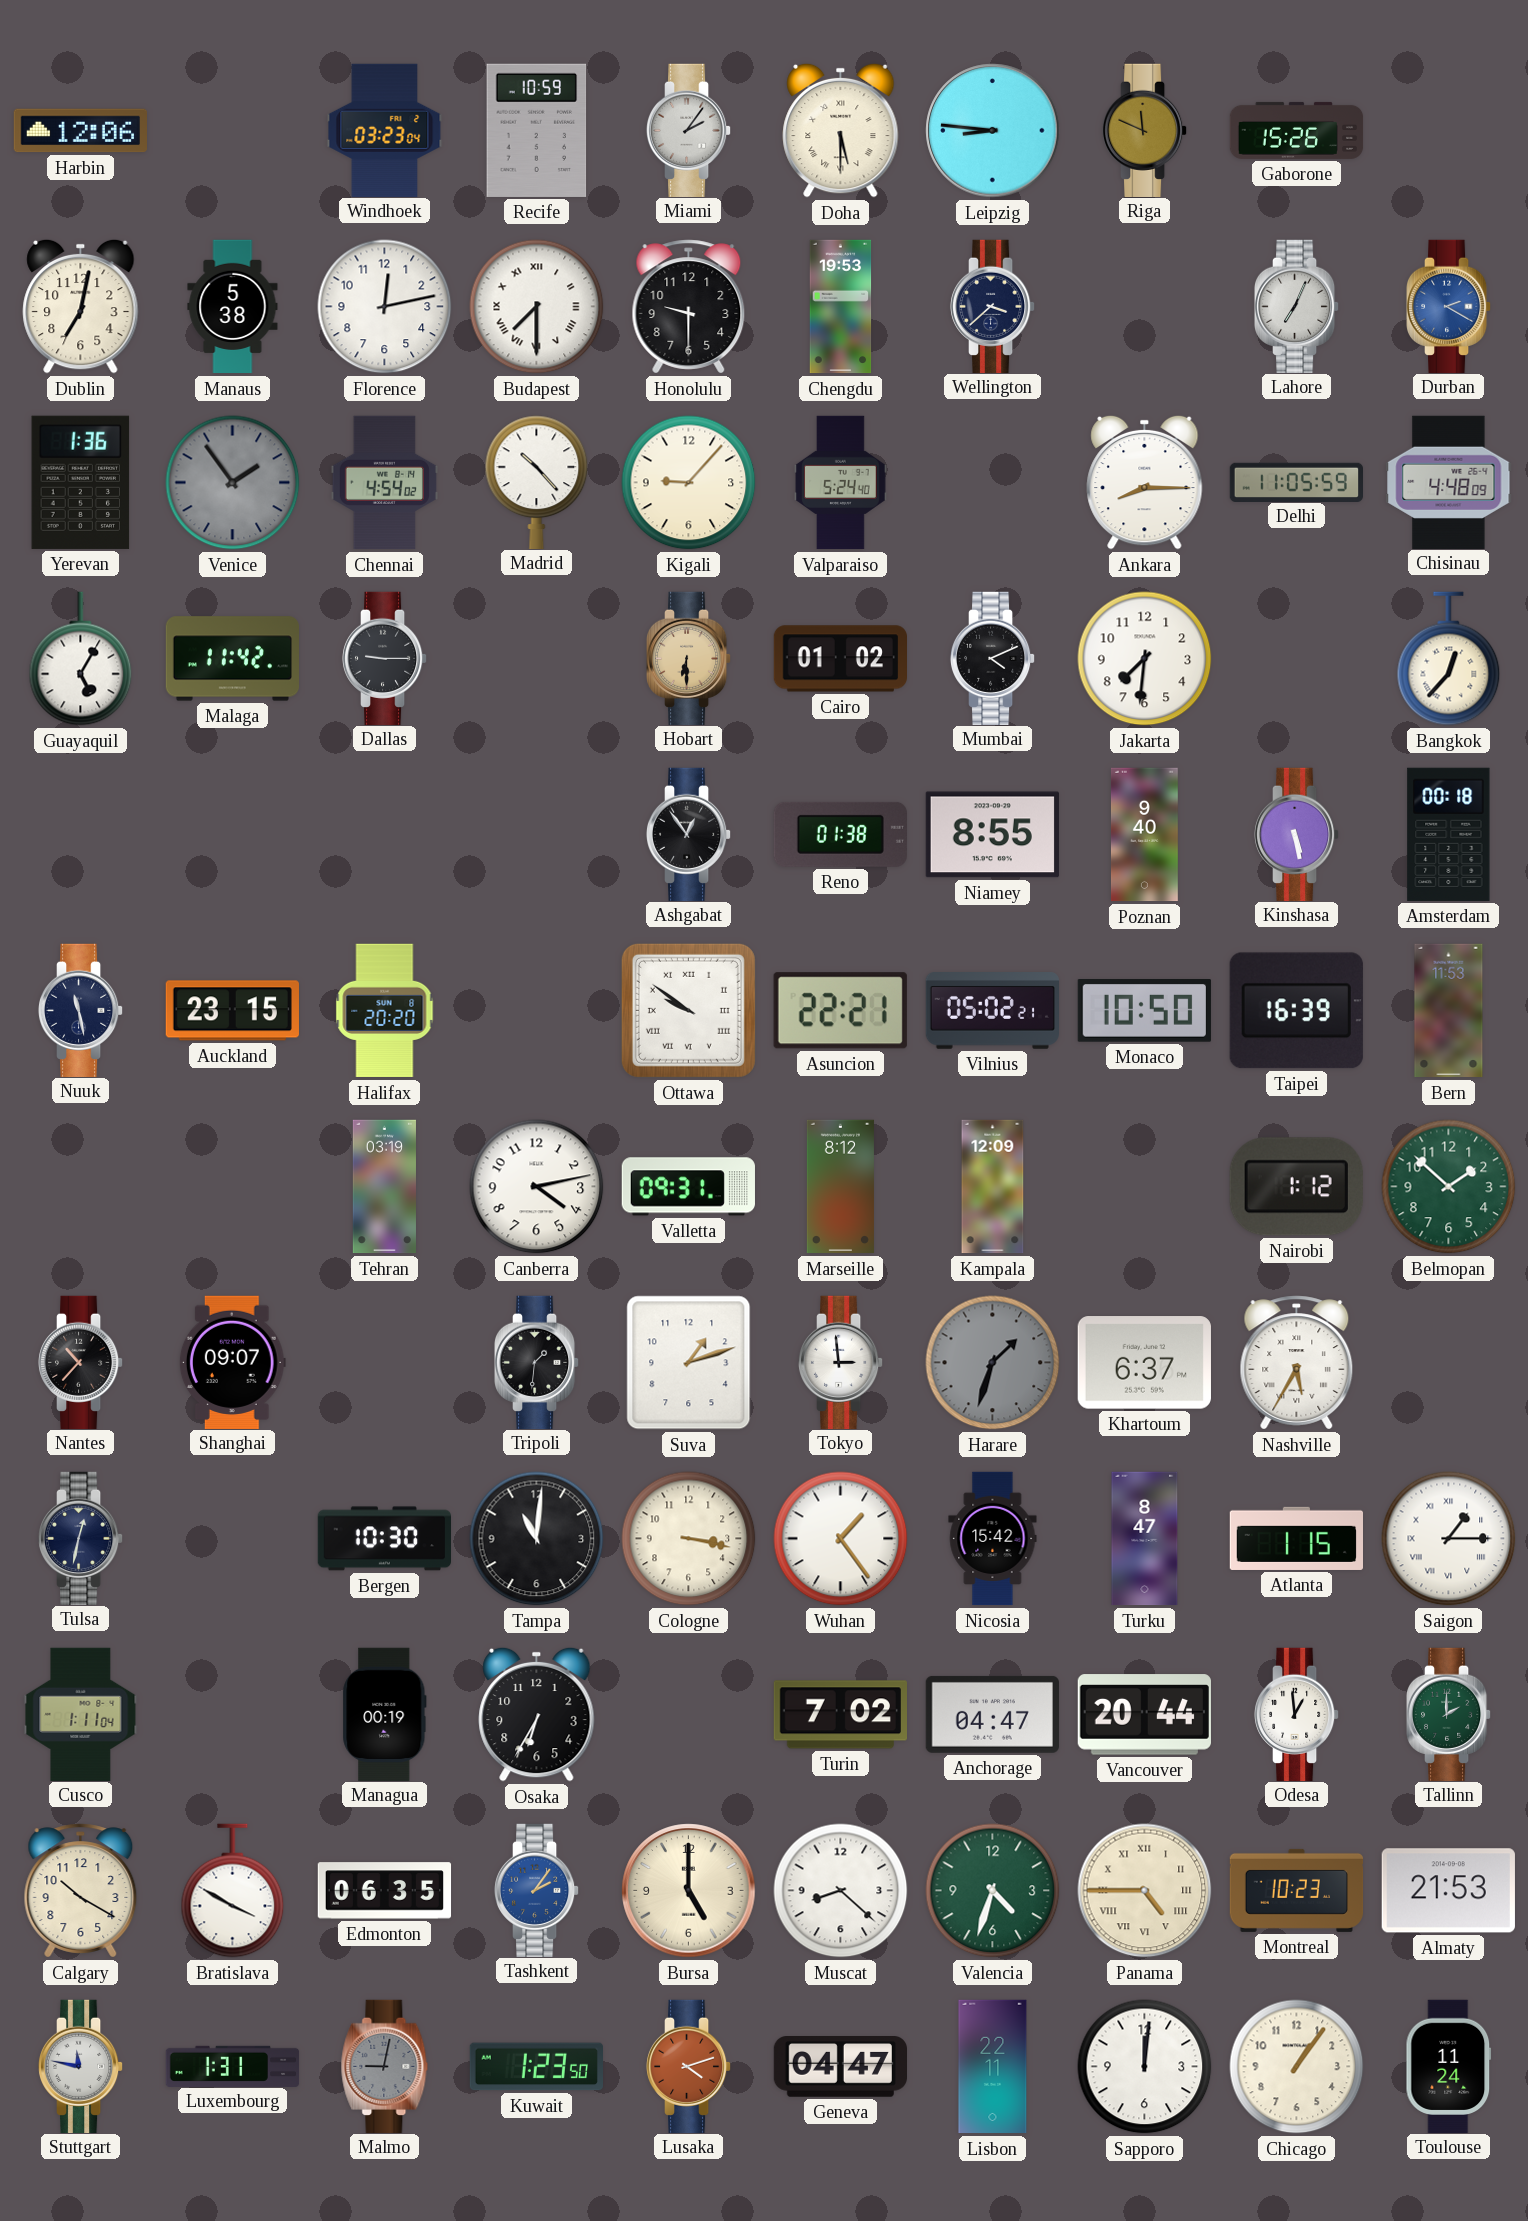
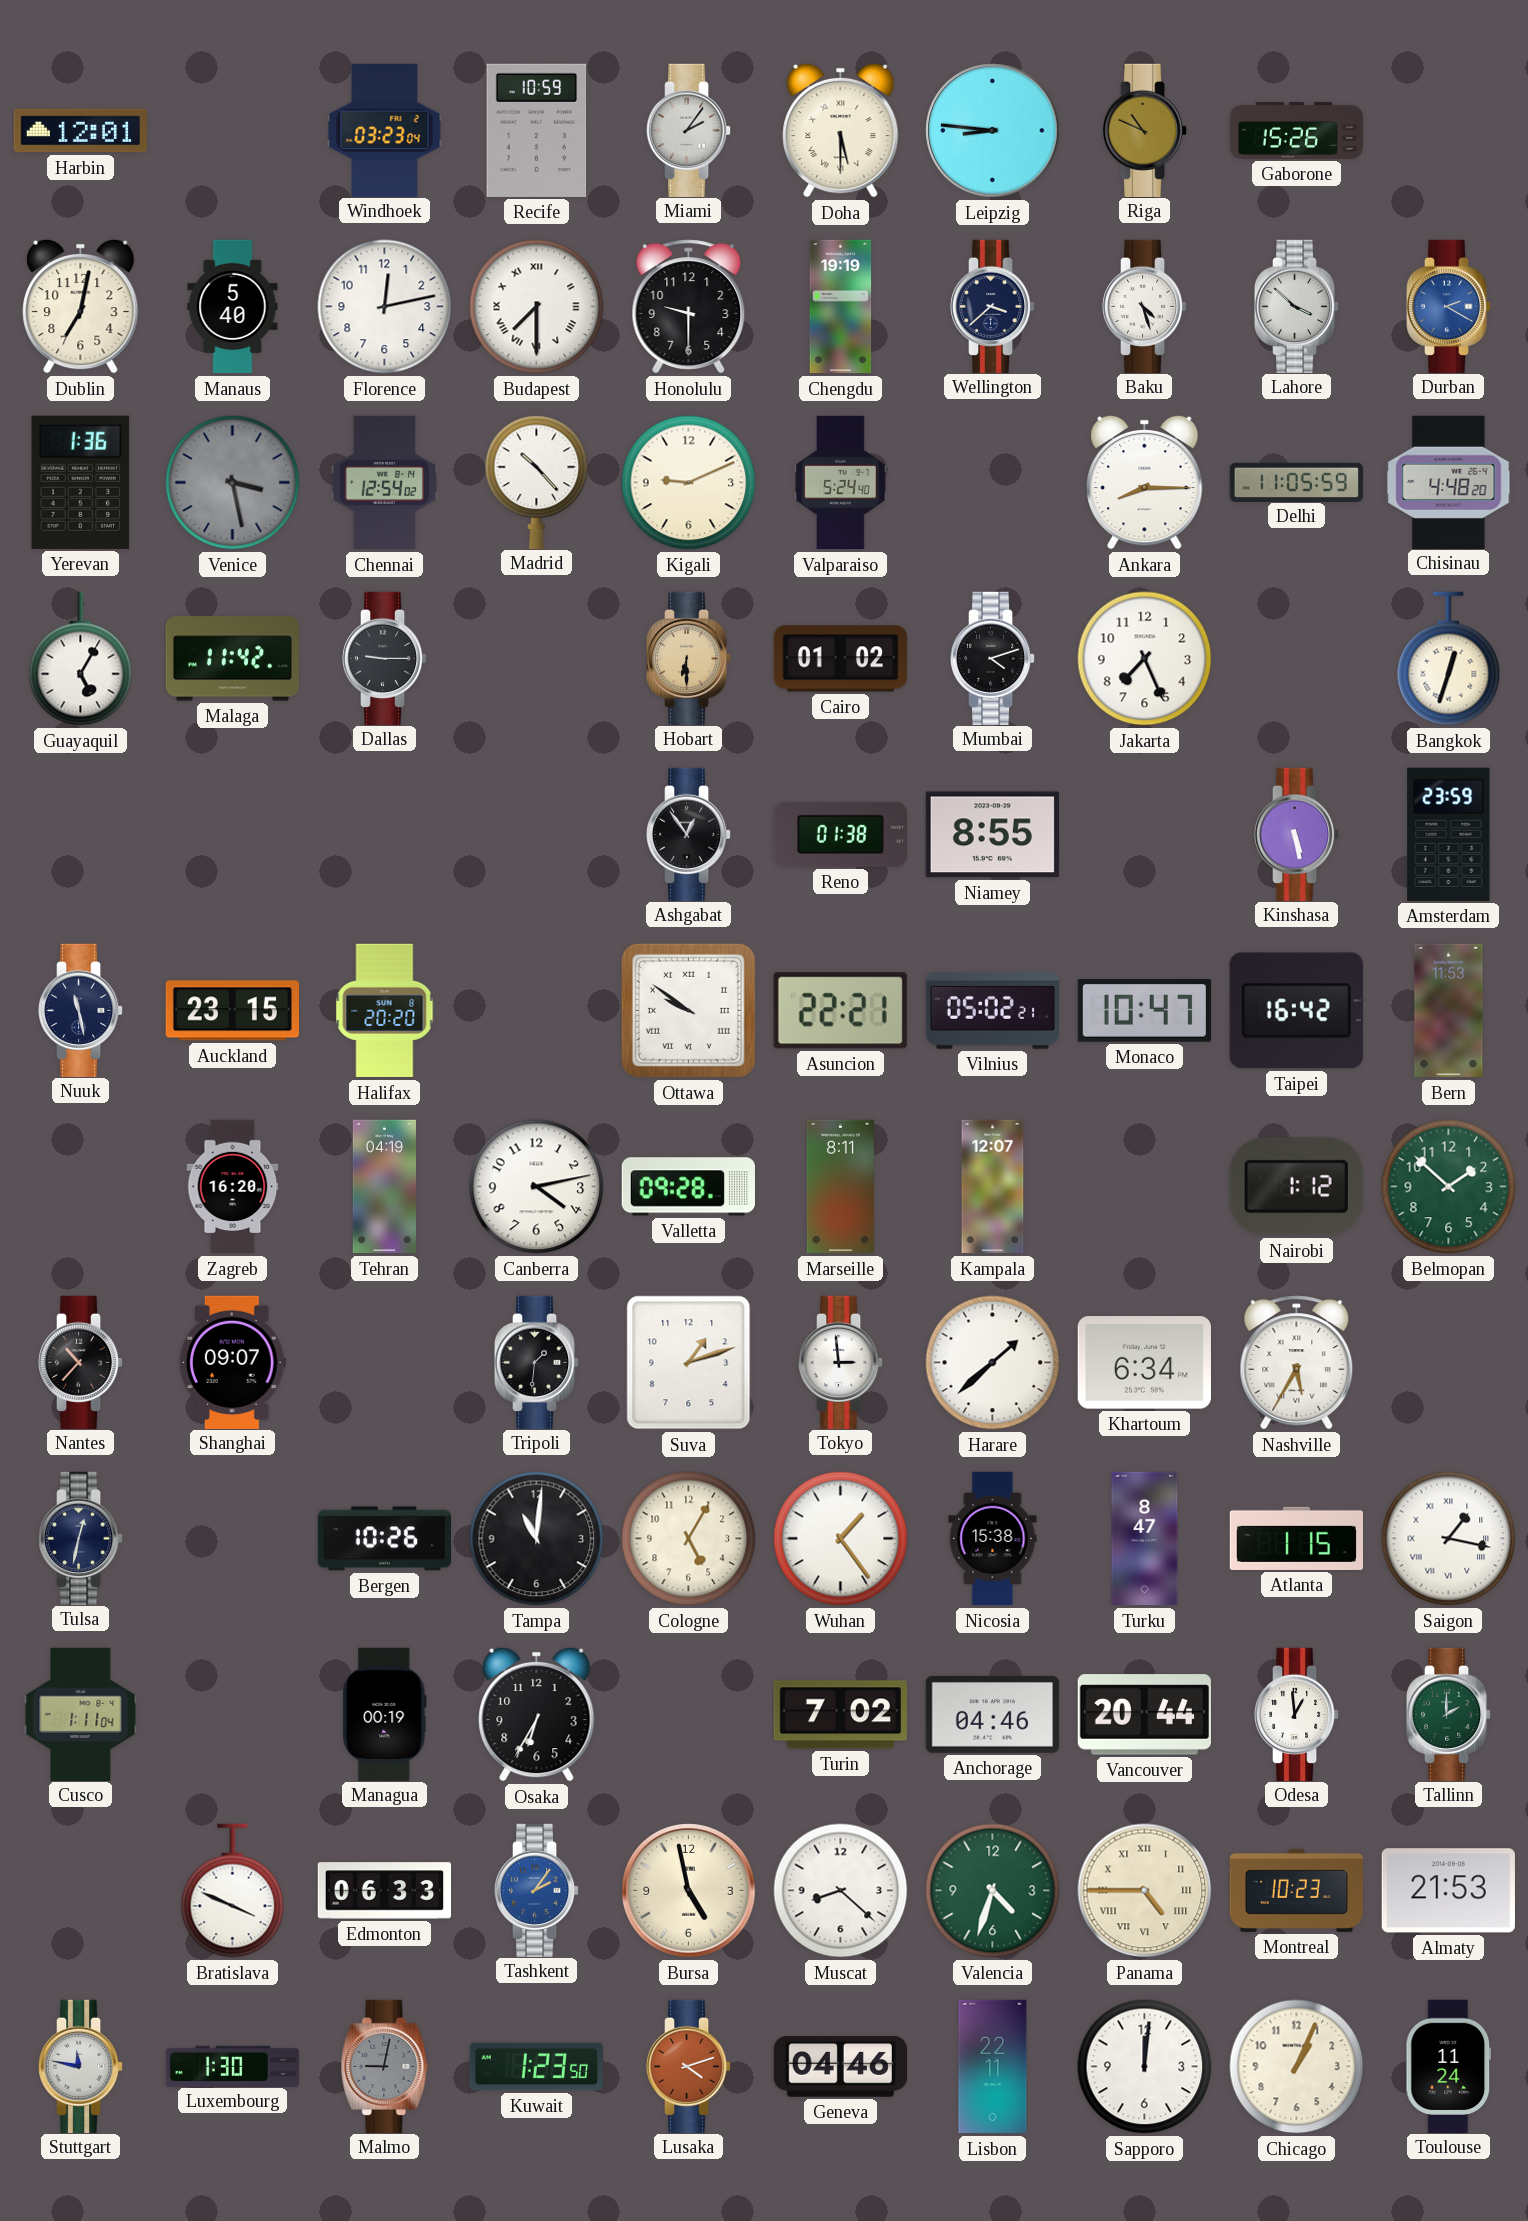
Harbin: 12:06 -> 12:01 (80, 131)
Riga: 11:49 -> 10:49 (1145, 130)
Manaus: 5:38 -> 5:40 (233, 307)
Chengdu: 19:53 -> 19:19 (841, 307)
Baku: none -> 4:27 (1145, 306)
Lahore: 7:04 -> 3:52 (1297, 306)
Venice: 1:54 -> 3:28 (233, 483)
Chennai: 4:54 -> 12:54 (384, 483)
Kigali: 9:07 -> 9:11 (689, 483)
Chisinau: 4:48:09 -> 4:48:20 (1449, 482)
Mumbai: 4:11 -> 4:12 (993, 658)
Jakarta: 7:31 -> 7:26 (1145, 659)
Bangkok: 12:37 -> 12:33 (1449, 659)
Poznan: 9:40 -> none (1144, 835)
Amsterdam: 00:18 -> 23:59 (1449, 834)
Monaco: 10:50 -> 10:47 (1144, 1011)
Taipei: 16:39 -> 16:42 (1296, 1011)
Zagreb: none -> 16:20 (233, 1187)
Tehran: 03:19 -> 04:19 (384, 1187)
Valletta: 09:31 -> 09:28 (688, 1187)
Marseille: 8:12 -> 8:11 (840, 1187)
Kampala: 12:09 -> 12:07 (993, 1187)
Harare: 1:33 -> 1:38 (993, 1363)
Harare dial: grey -> white (993, 1363)
Khartoum: 6:37 -> 6:34 (1144, 1363)
Bergen: 10:30 -> 10:26 (384, 1539)
Cologne: 3:17 -> 5:05 (689, 1539)
Nicosia: 15:42 -> 15:38 (993, 1539)
Saigon: 1:15 -> 1:17 (1449, 1539)
Anchorage: 04:47 -> 04:46 (992, 1714)
Calgary: 10:20 -> none (81, 1891)
Bratislava: 3:50 -> 3:49 (233, 1891)
Edmonton: 06:35 -> 06:33 (385, 1891)
Bursa: 5:00 -> 4:58 (689, 1891)
Luxembourg: 1:31 -> 1:30 (233, 2066)
Geneva: 04:47 -> 04:46 (840, 2067)
Chicago: 1:06 -> 1:04 (1297, 2067)
